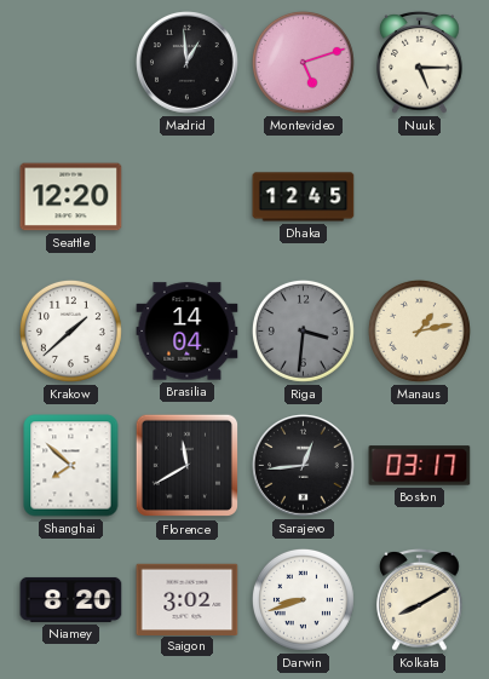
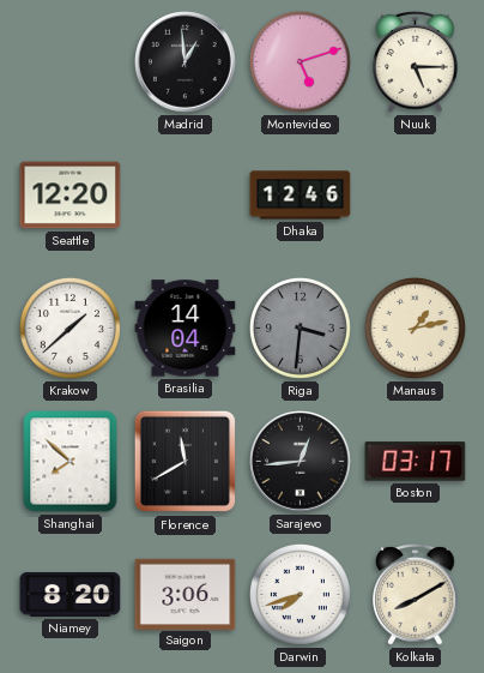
Dhaka: 12:45 -> 12:46 (301, 196)
Saigon: 3:02 -> 3:06 (186, 594)
Darwin: 8:42 -> 7:42 (300, 594)
